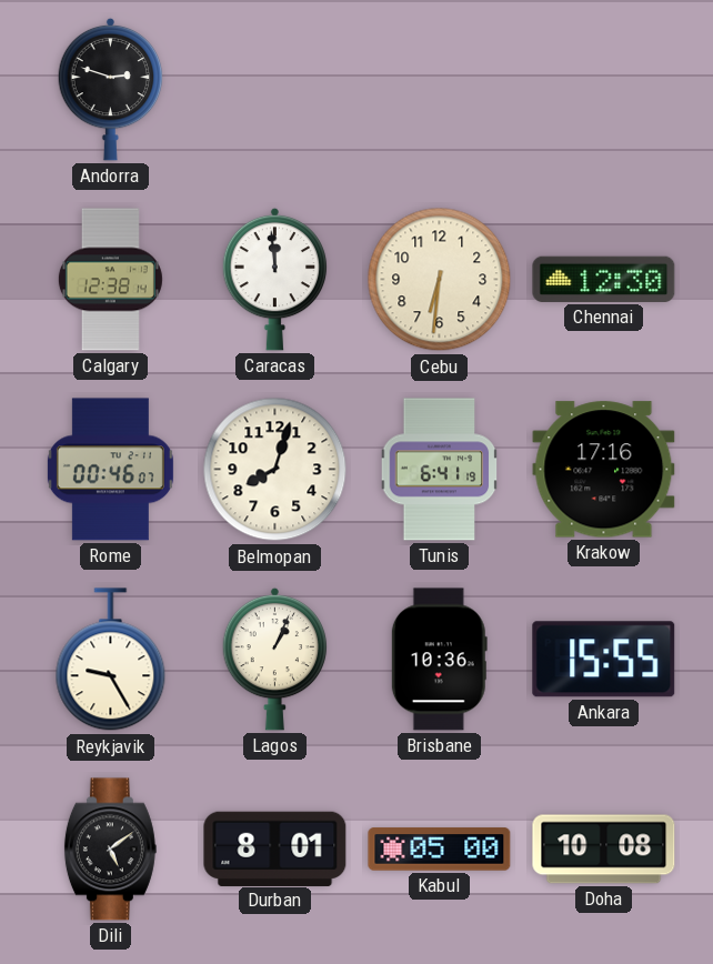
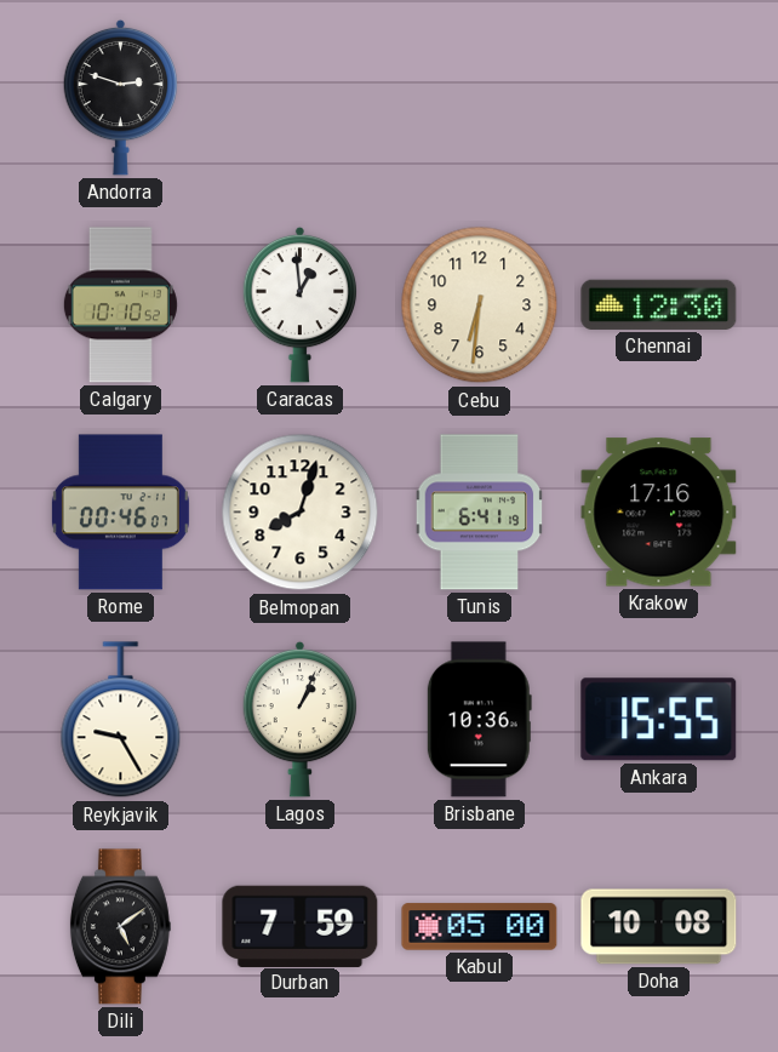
Calgary: 12:38 -> 10:10 (120, 305)
Caracas: 11:59 -> 12:59 (301, 304)
Durban: 8:01 -> 7:59 (301, 926)
